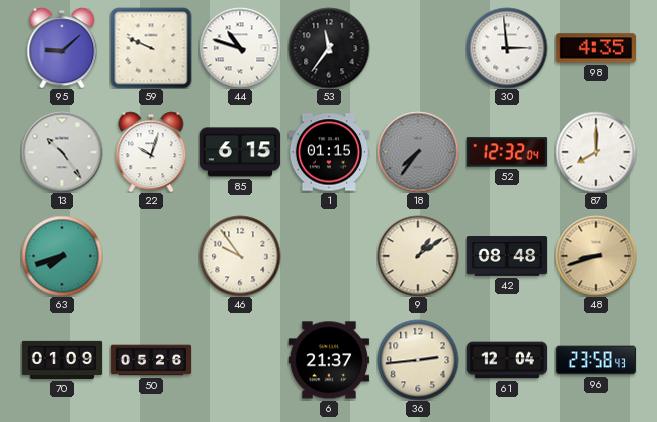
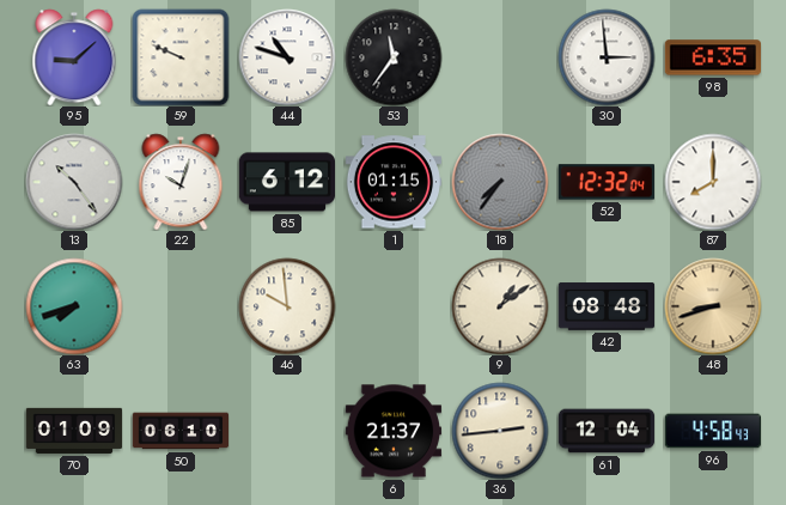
98: 4:35 -> 6:35 (712, 57)
85: 6:15 -> 6:12 (286, 182)
46: 9:54 -> 9:59 (287, 306)
50: 05:26 -> 06:10 (181, 431)
96: 23:58 -> 4:58 (712, 431)
